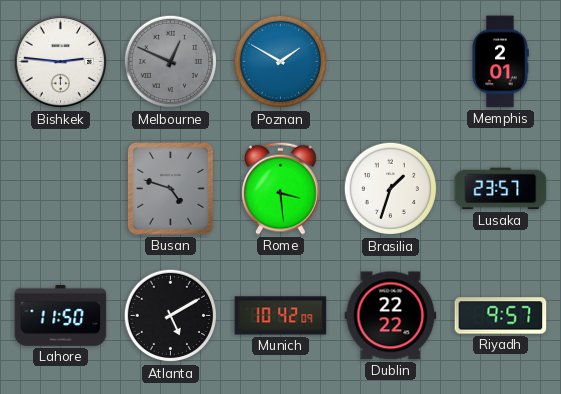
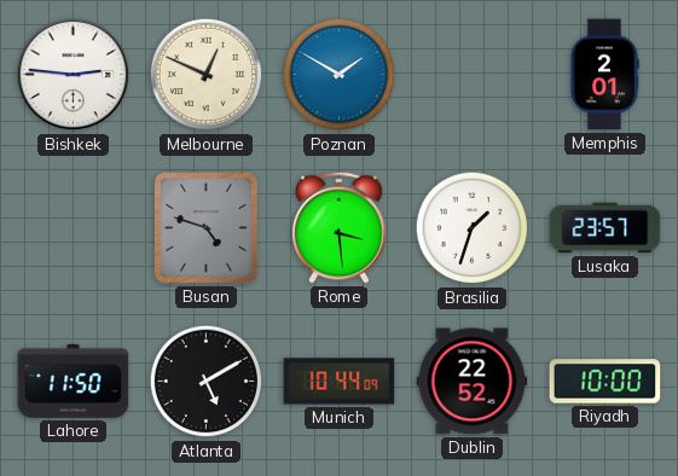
Melbourne dial: grey -> cream (207, 75)
Munich: 10:42 -> 10:44 (340, 382)
Dublin: 22:22 -> 22:52 (473, 382)
Riyadh: 9:57 -> 10:00 (605, 382)
